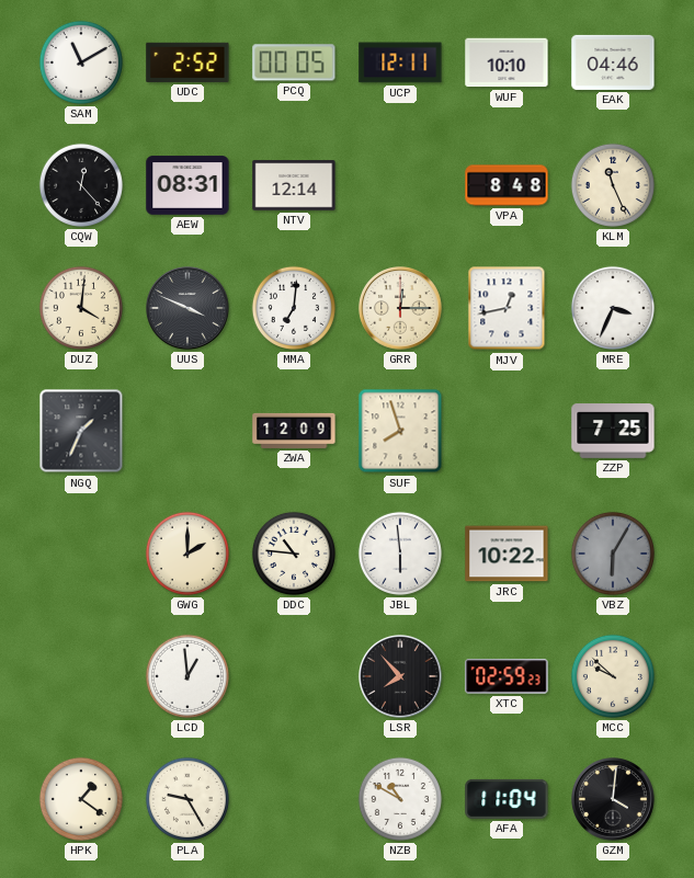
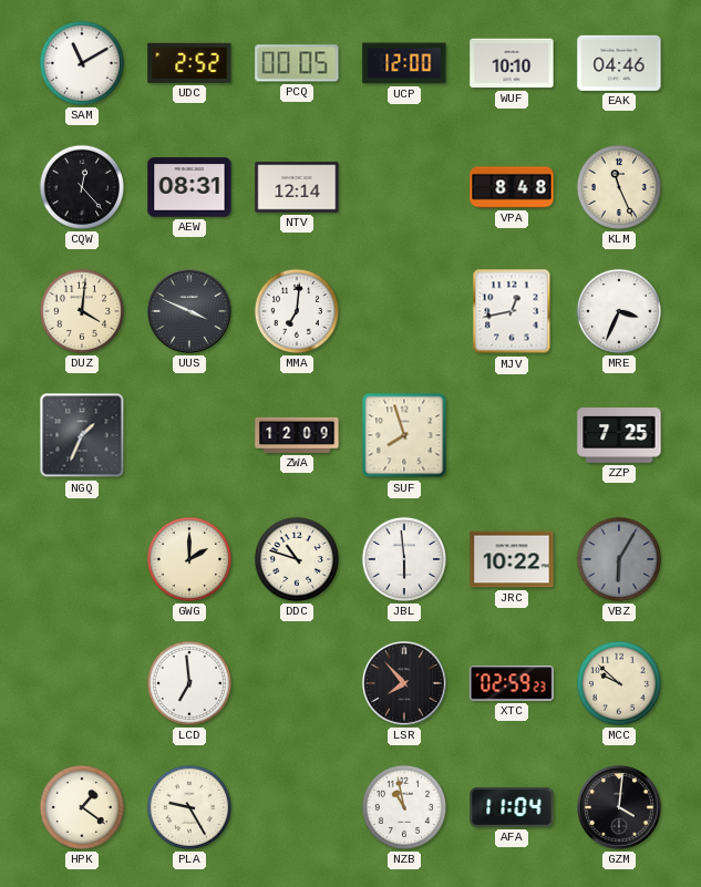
UCP: 12:11 -> 12:00 (404, 63)
GRR: 12:15 -> none (400, 308)
DDC: 10:46 -> 10:48 (297, 559)
LCD: 12:59 -> 6:59 (189, 683)
NZB: 10:50 -> 10:58 (404, 807)
